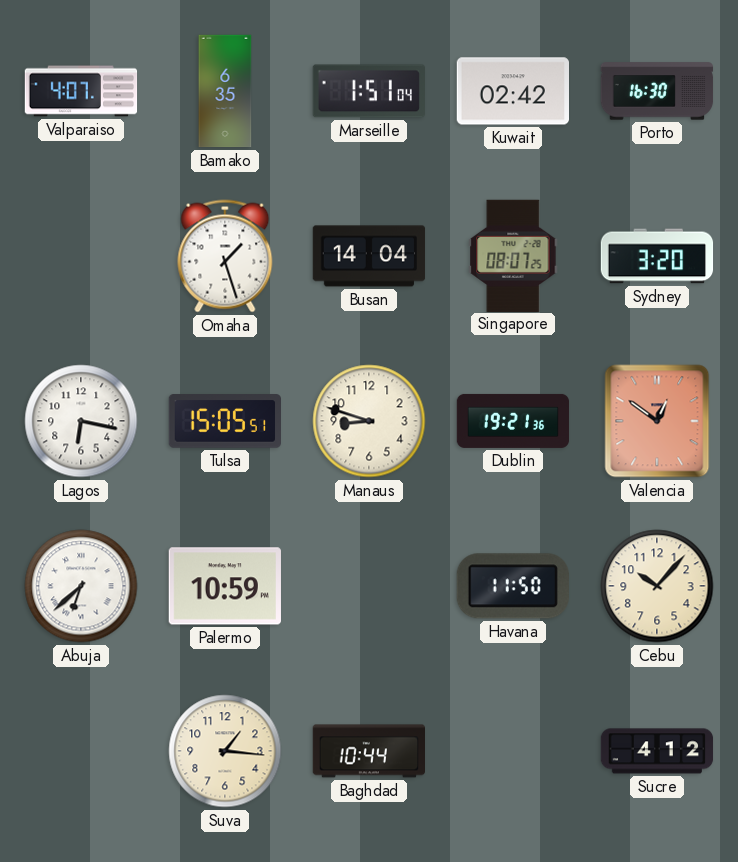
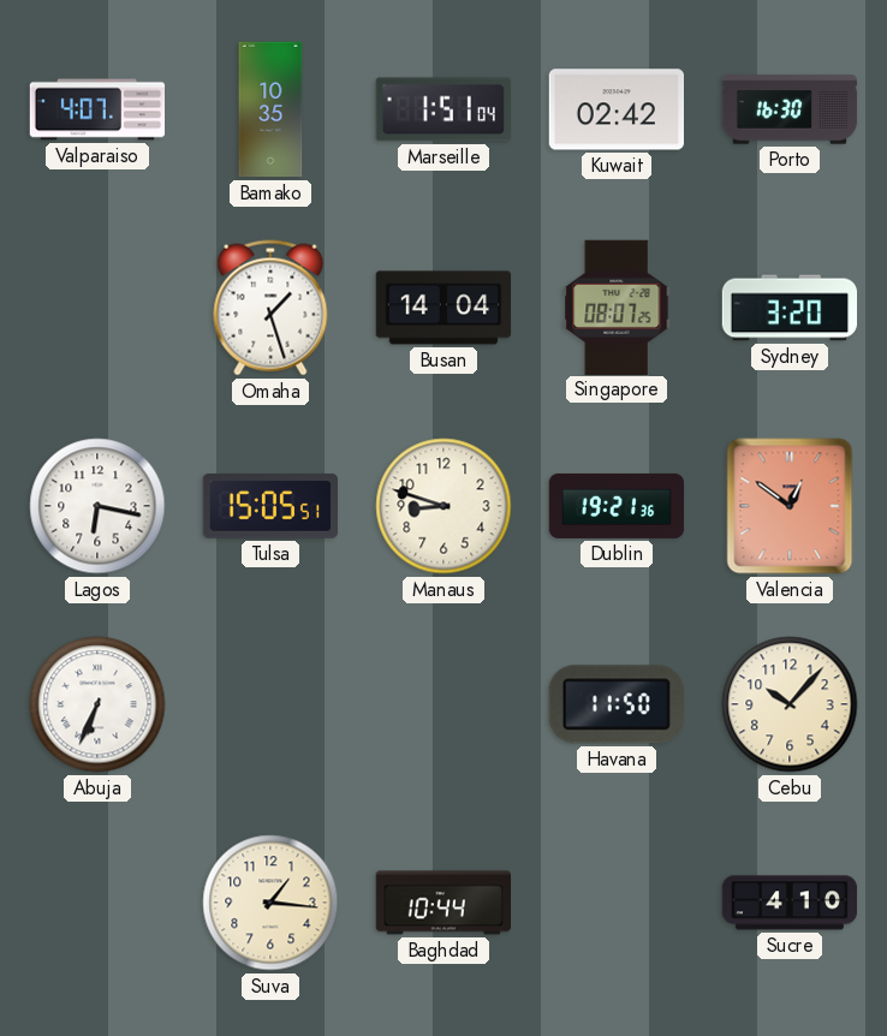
Bamako: 6:35 -> 10:35 (270, 109)
Abuja: 6:38 -> 6:34 (97, 704)
Palermo: 10:59 -> none (225, 586)
Sucre: 4:12 -> 4:10 (790, 903)
